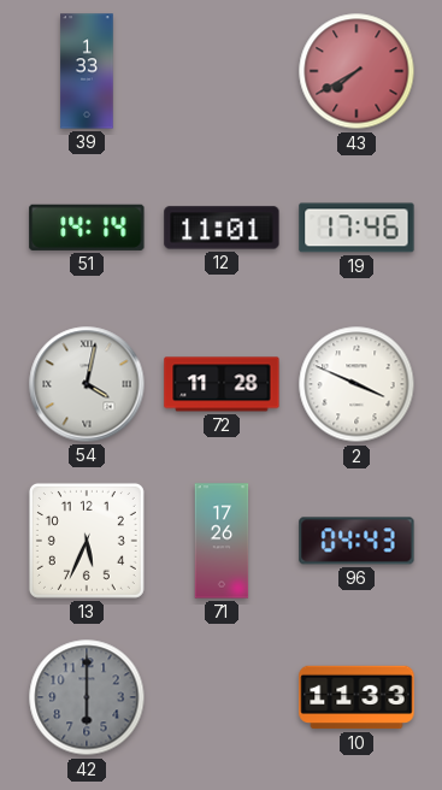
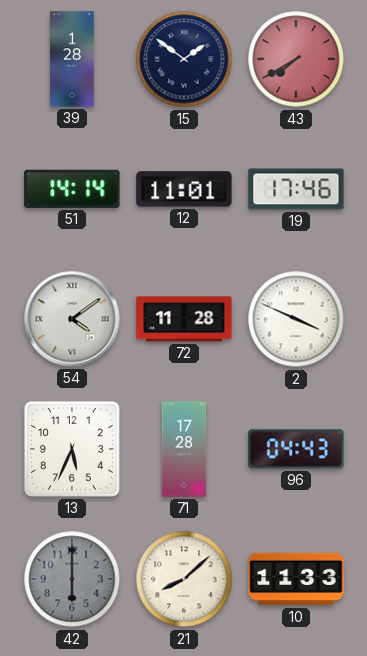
39: 1:33 -> 1:28 (72, 59)
15: none -> 1:51 (184, 59)
54: 4:02 -> 4:09 (72, 319)
71: 17:26 -> 17:28 (184, 449)
21: none -> 8:08 (184, 579)
